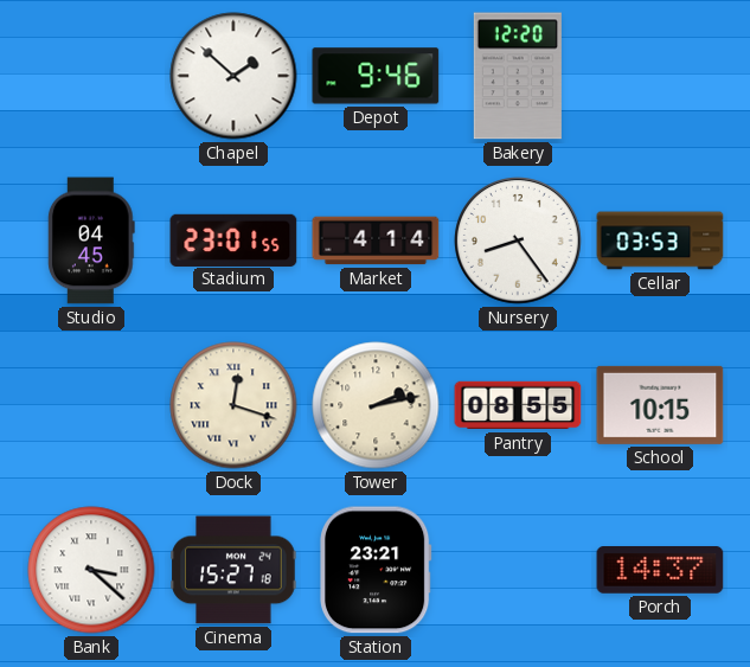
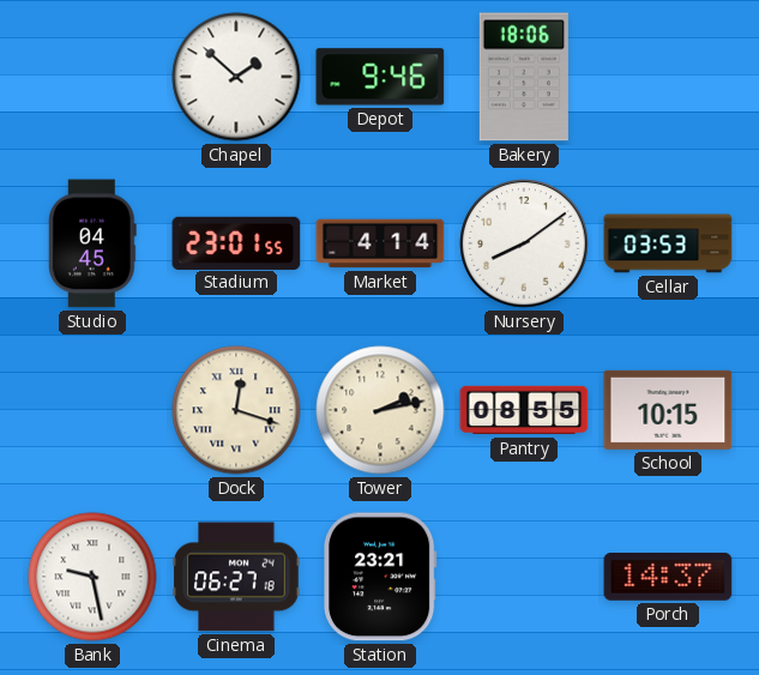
Bakery: 12:20 -> 18:06 (524, 77)
Nursery: 8:24 -> 8:09 (524, 243)
Bank: 3:22 -> 9:28 (92, 577)
Cinema: 15:27 -> 06:27 (236, 577)
